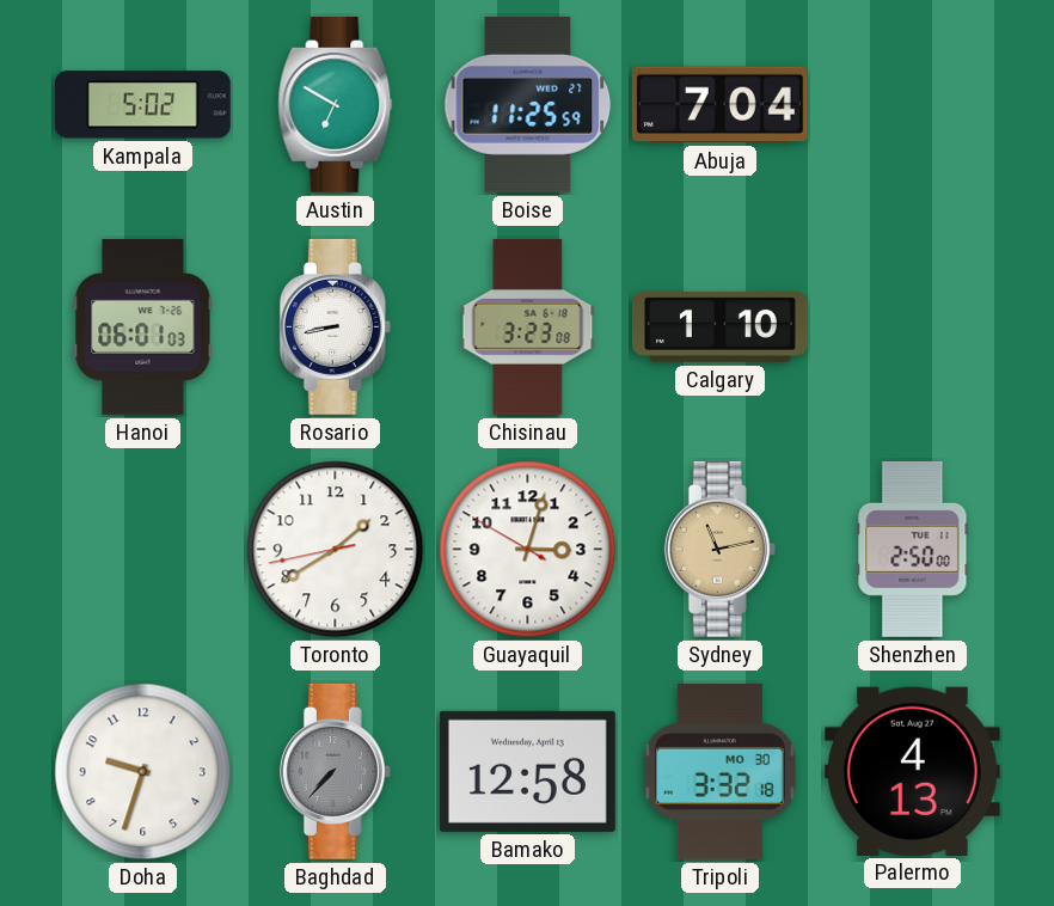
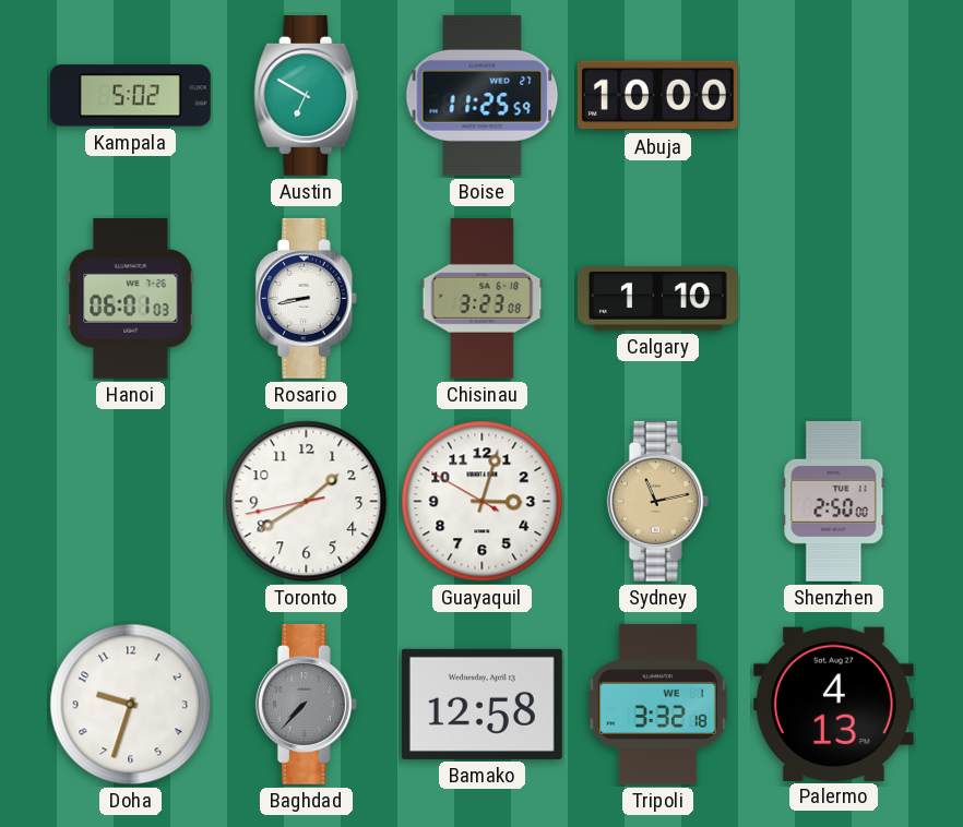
Abuja: 7:04 -> 10:00 (657, 96)
Tripoli date: MO 30 -> WE 1 (657, 704)
